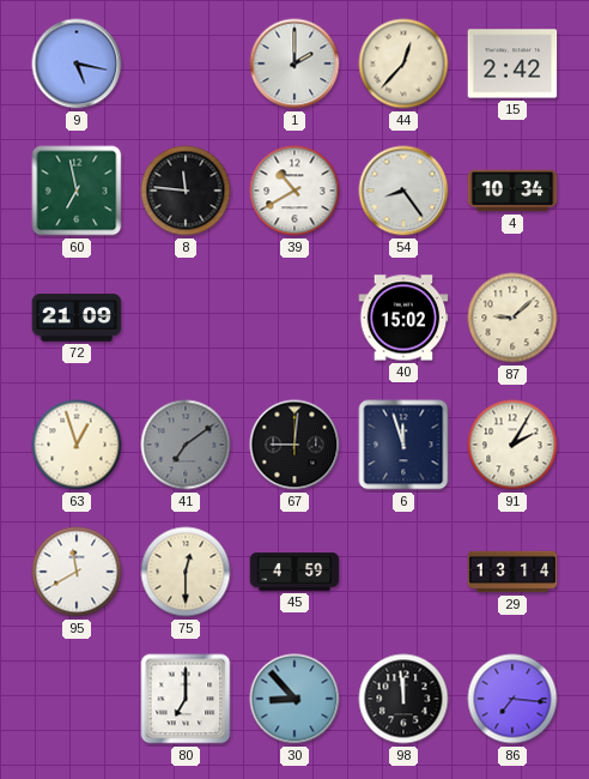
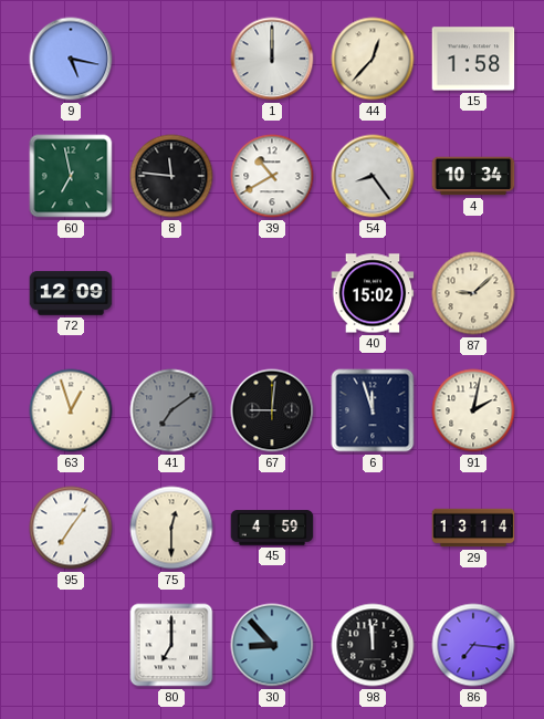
1: 2:00 -> 12:00 (272, 59)
15: 2:42 -> 1:58 (473, 59)
72: 21:09 -> 12:09 (71, 293)
91: 2:05 -> 2:02 (473, 410)
95: 11:40 -> 7:06 (71, 528)
